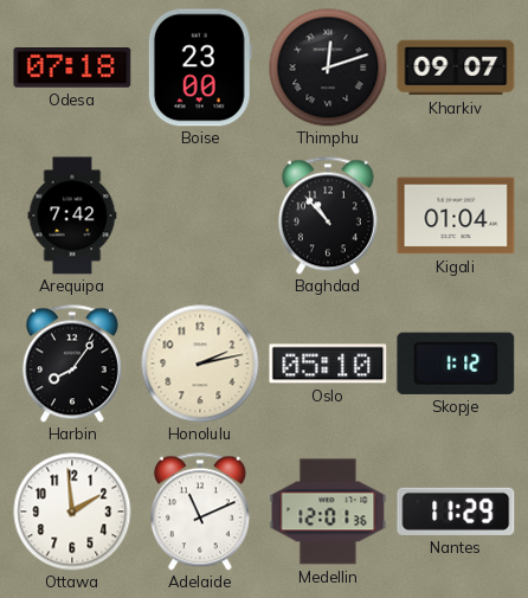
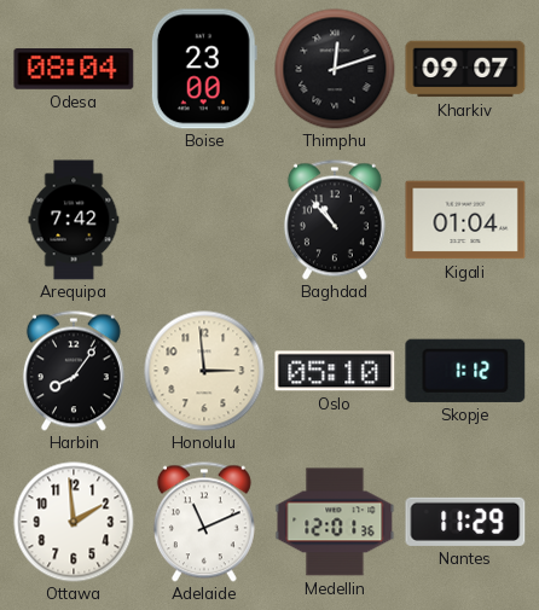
Odesa: 07:18 -> 08:04 (74, 70)
Honolulu: 2:13 -> 2:59 (204, 371)
